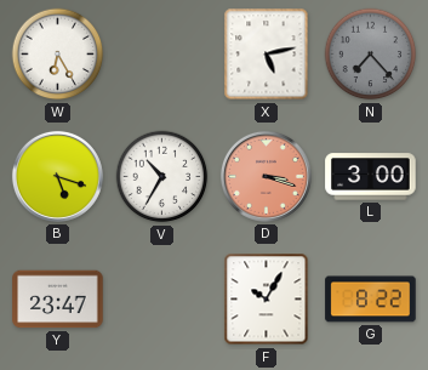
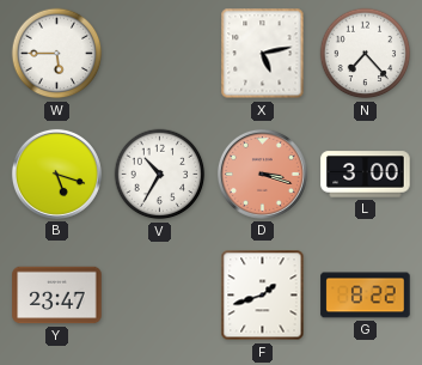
W: 6:25 -> 5:45 (57, 54)
N dial: grey -> white (366, 54)
F: 10:05 -> 1:42 (263, 296)
